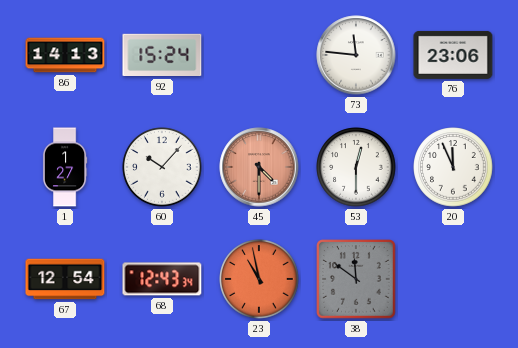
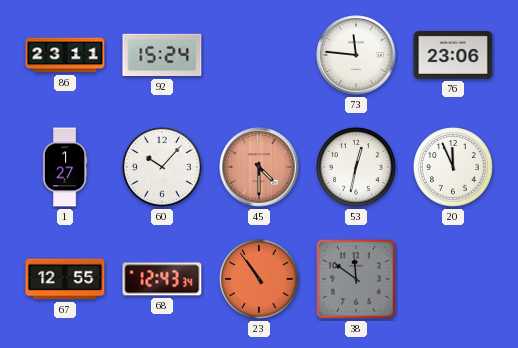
86: 14:13 -> 23:11 (65, 55)
53: 12:30 -> 12:32 (356, 167)
67: 12:54 -> 12:55 (65, 279)
23: 10:58 -> 10:54 (259, 279)
